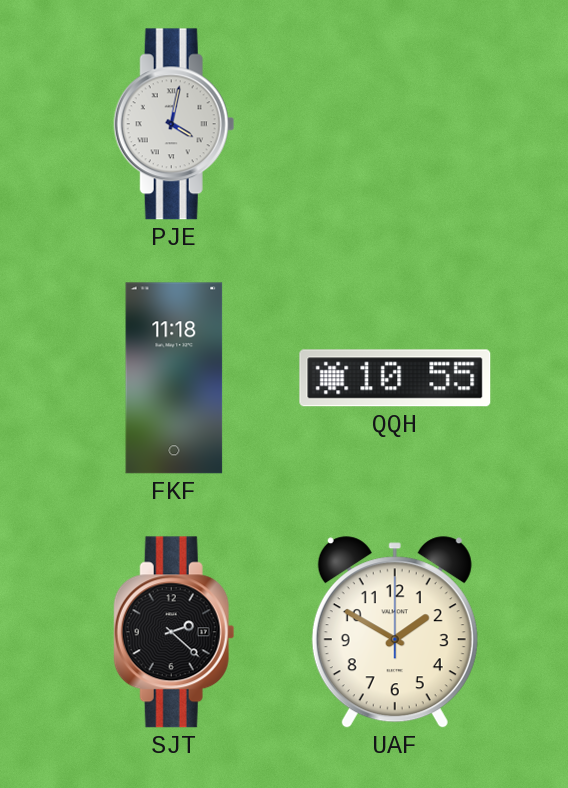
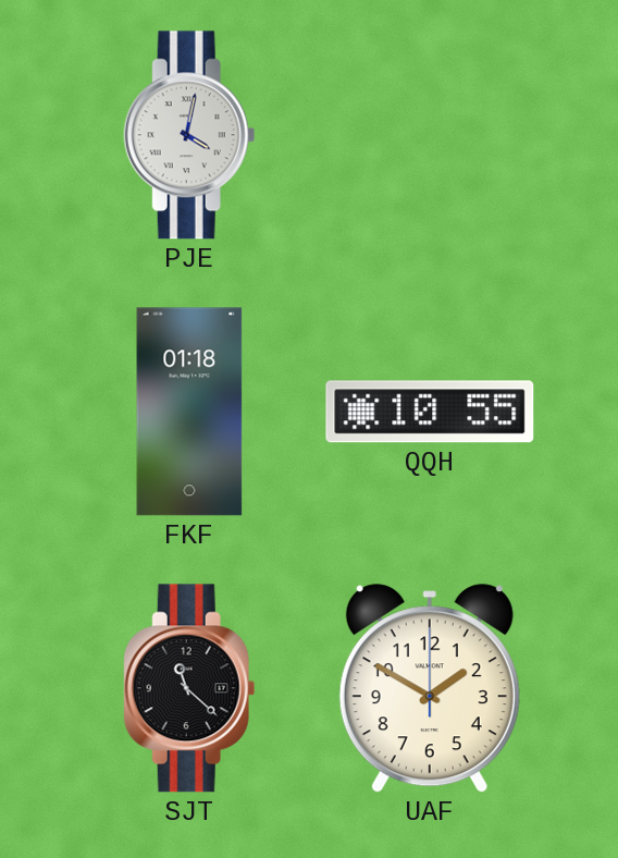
FKF: 11:18 -> 01:18 (189, 412)
SJT: 2:22 -> 11:22 (189, 688)
